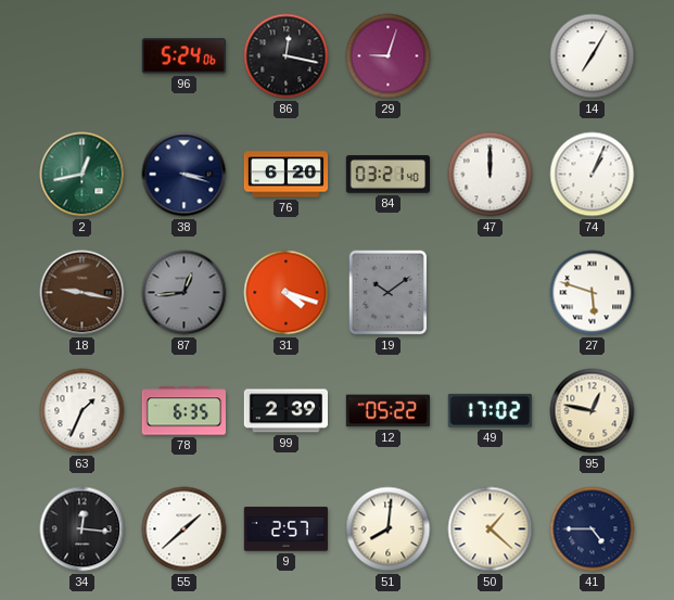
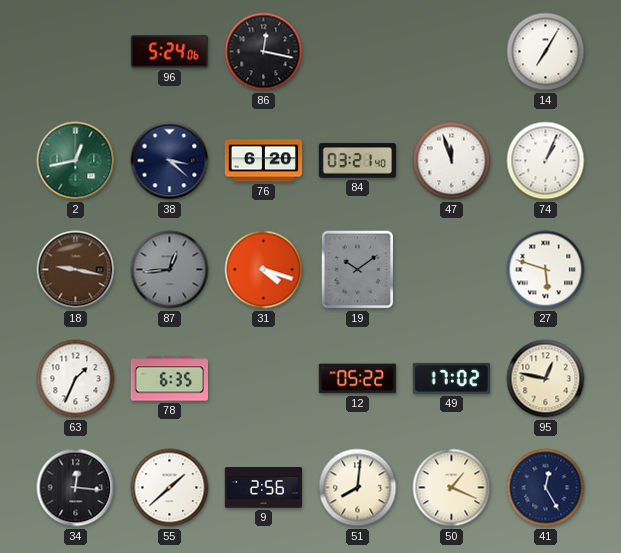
29: 9:03 -> none (389, 56)
38: 3:18 -> 3:22 (170, 161)
47: 12:00 -> 11:57 (452, 161)
99: 2:39 -> none (285, 411)
9: 2:57 -> 2:56 (263, 488)
50: 1:22 -> 1:19 (452, 488)
41: 4:45 -> 12:25 (546, 488)
